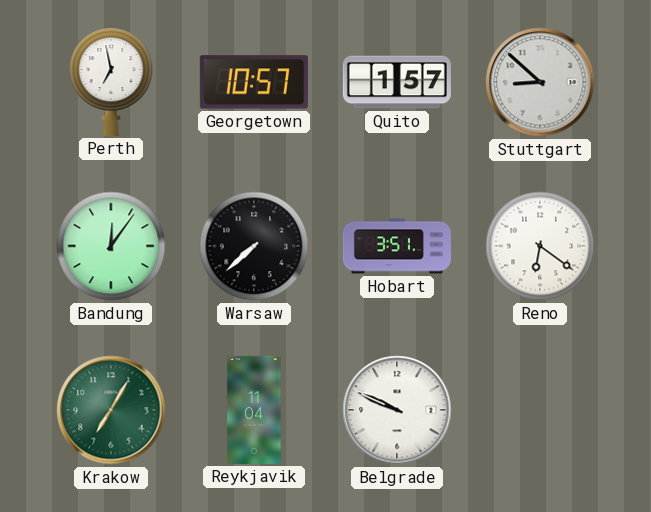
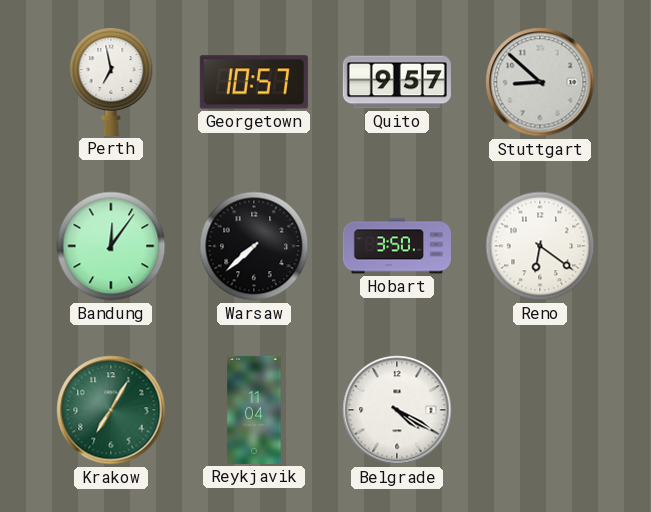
Quito: 1:57 -> 9:57 (397, 82)
Hobart: 3:51 -> 3:50 (397, 246)
Belgrade: 9:49 -> 4:20 (397, 410)
